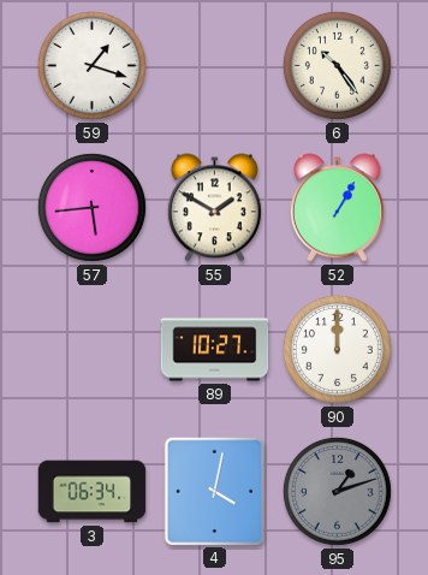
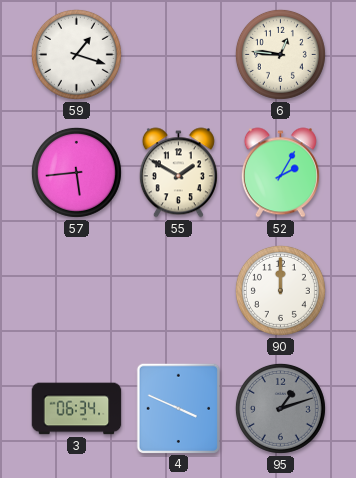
6: 10:24 -> 12:46 (280, 54)
52: 1:05 -> 2:05 (280, 173)
89: 10:27 -> none (215, 350)
4: 4:02 -> 3:49 (178, 408)
